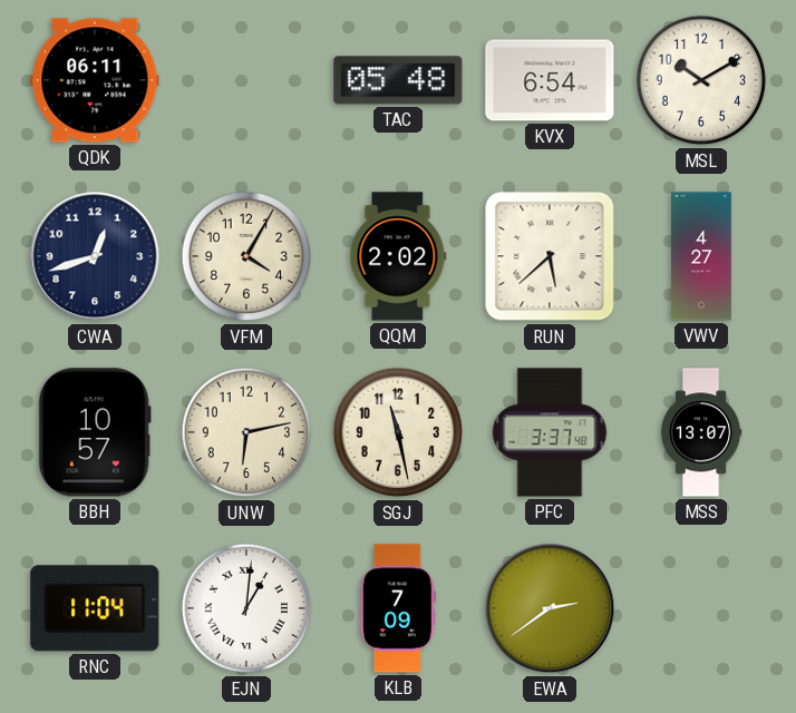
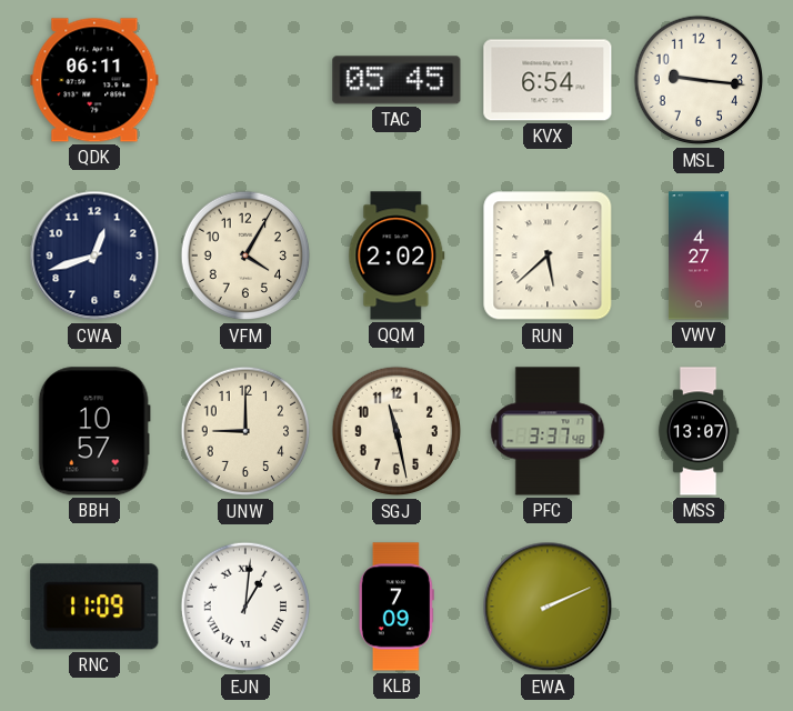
TAC: 05:48 -> 05:45 (396, 80)
MSL: 10:10 -> 9:16 (699, 80)
UNW: 6:13 -> 9:00 (245, 431)
RNC: 11:04 -> 11:09 (94, 607)
EWA: 2:39 -> 2:11 (548, 607)
